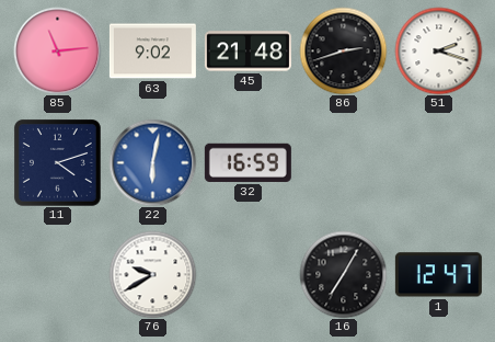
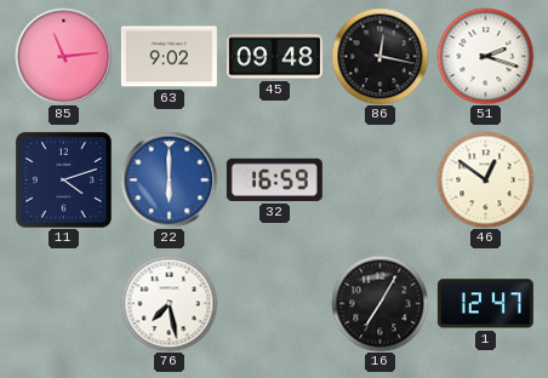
45: 21:48 -> 09:48 (274, 57)
86: 2:42 -> 12:17 (379, 56)
22: 6:02 -> 6:00 (169, 179)
46: none -> 12:51 (485, 179)
76: 9:40 -> 7:28 (169, 303)
